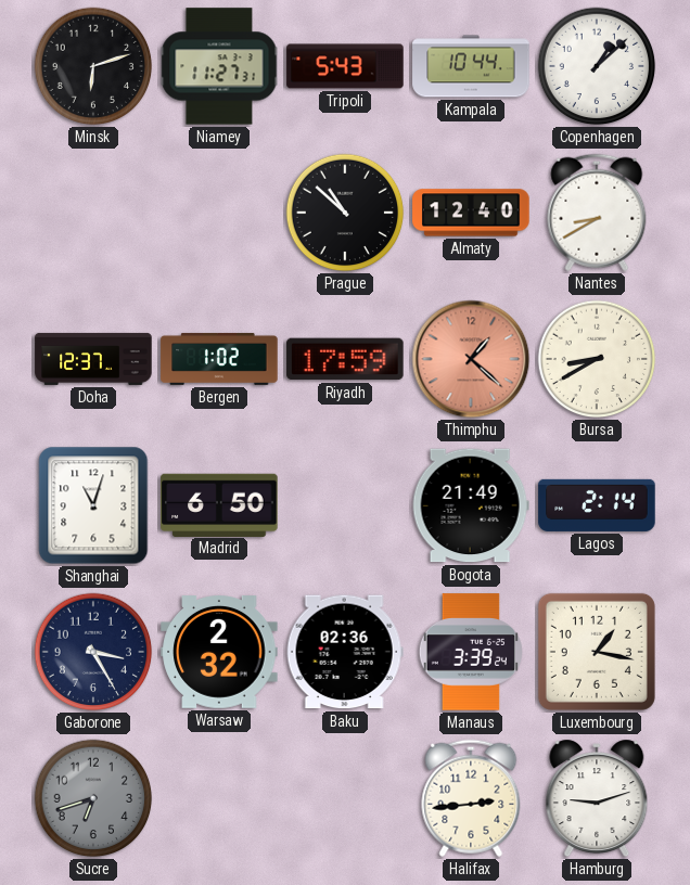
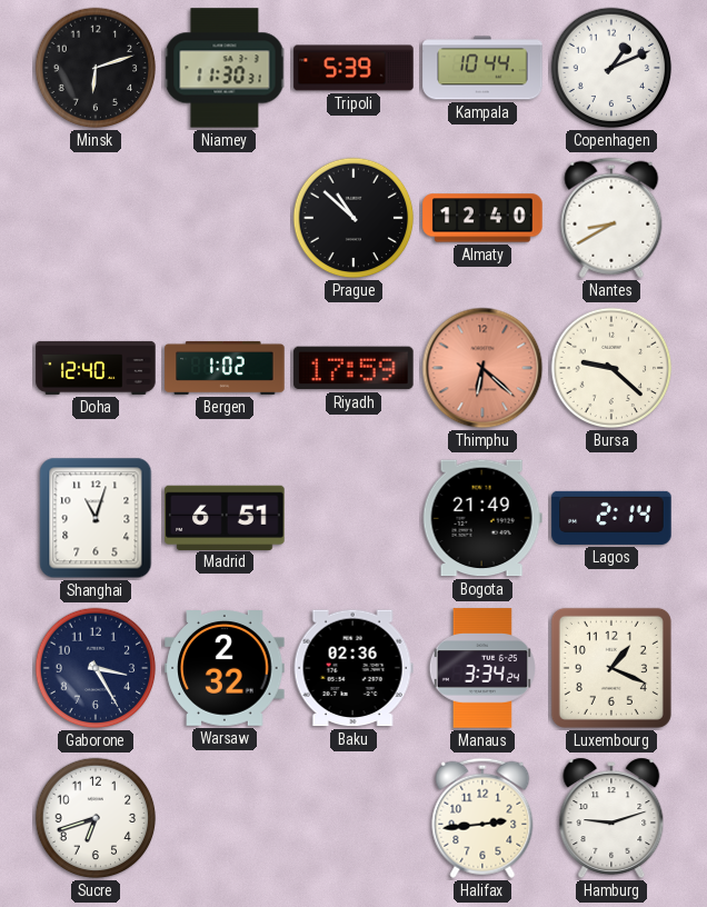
Niamey: 11:27 -> 11:30 (225, 68)
Tripoli: 5:43 -> 5:39 (353, 68)
Copenhagen: 1:08 -> 1:11 (611, 68)
Doha: 12:37 -> 12:40 (96, 368)
Thimphu: 1:22 -> 6:22 (482, 368)
Bursa: 8:40 -> 9:22 (611, 368)
Madrid: 6:50 -> 6:51 (225, 517)
Manaus: 3:39 -> 3:34 (482, 668)
Luxembourg: 1:17 -> 1:19 (611, 668)
Sucre dial: grey -> white (96, 818)
